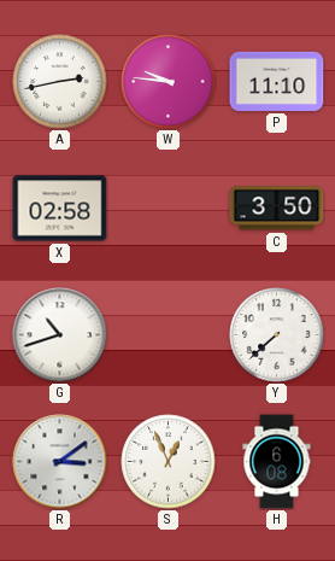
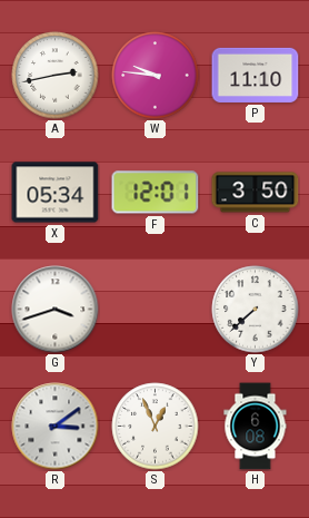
X: 02:58 -> 05:34 (56, 193)
F: none -> 12:01 (156, 193)
G: 10:42 -> 3:42 (56, 310)
